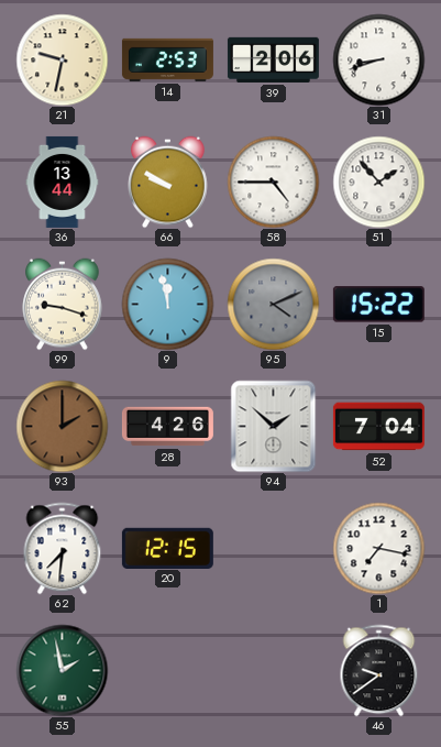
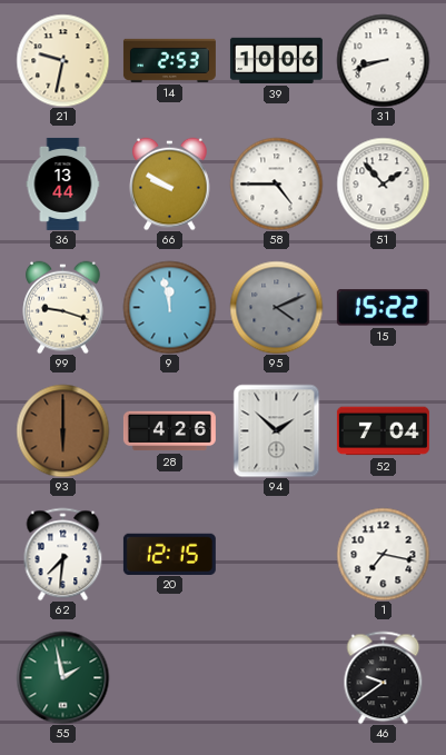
39: 2:06 -> 10:06 (276, 60)
93: 2:00 -> 6:00 (62, 430)
